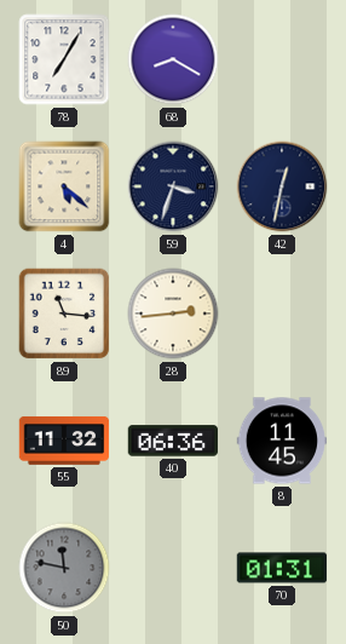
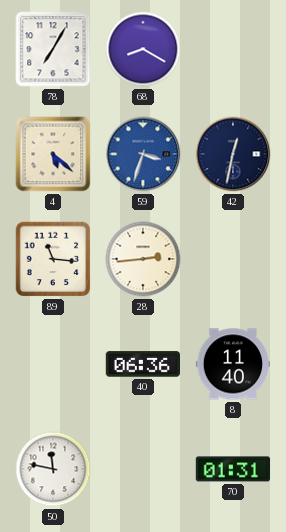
59 dial: navy -> blue (143, 154)
55: 11:32 -> none (64, 441)
8: 11:45 -> 11:40 (233, 364)
50 dial: grey -> white (53, 469)
